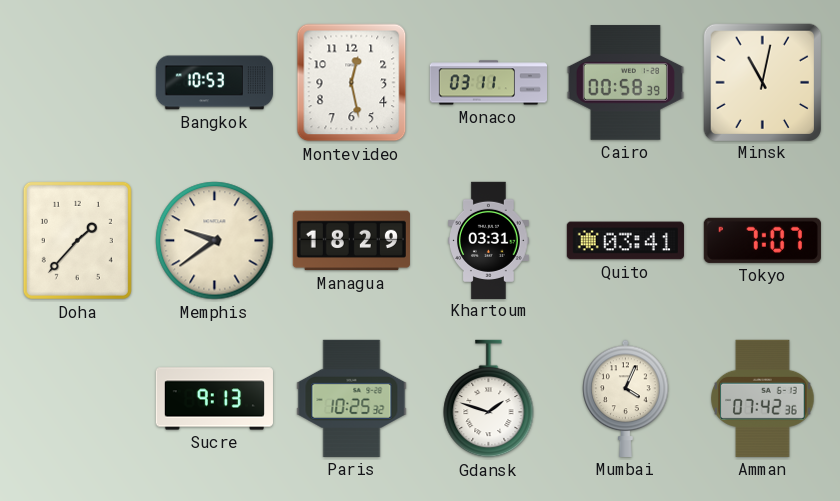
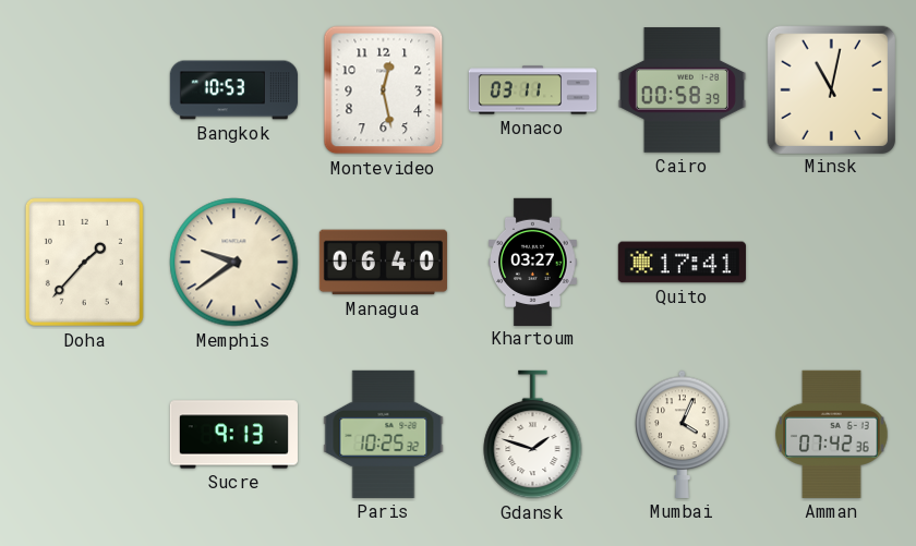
Managua: 18:29 -> 06:40 (383, 263)
Khartoum: 03:31 -> 03:27 (533, 262)
Quito: 03:41 -> 17:41 (682, 263)
Tokyo: 7:07 -> none (762, 240)
